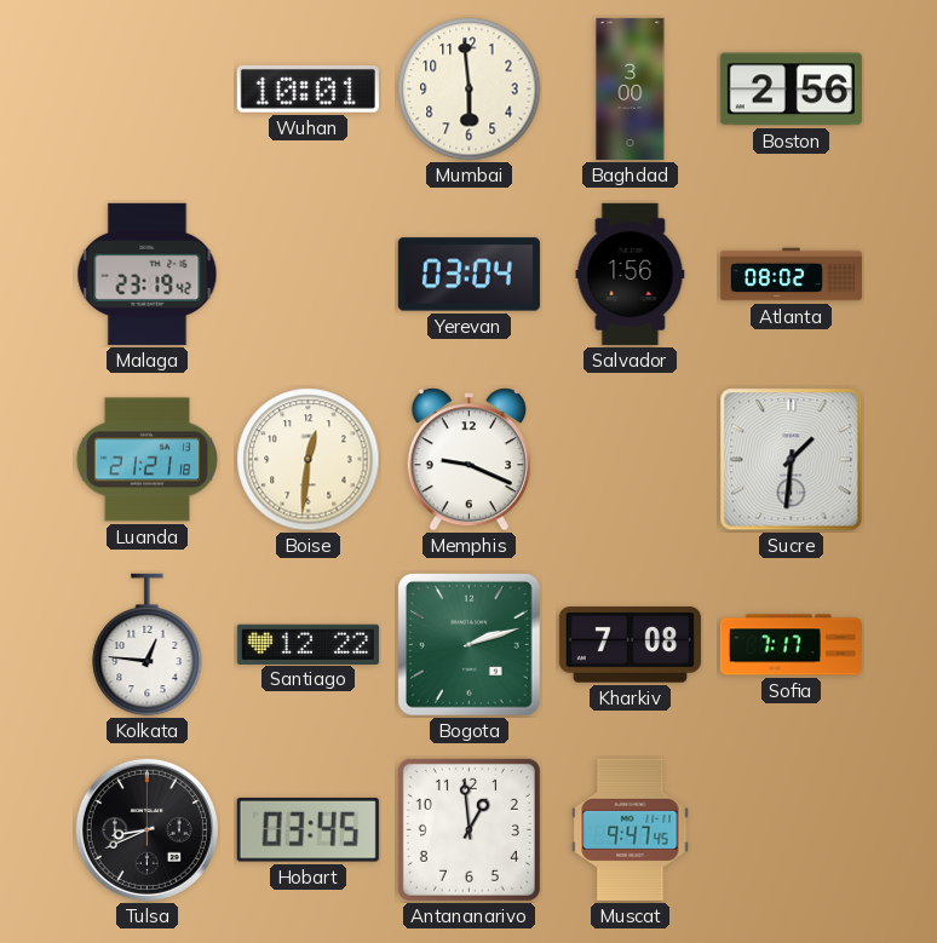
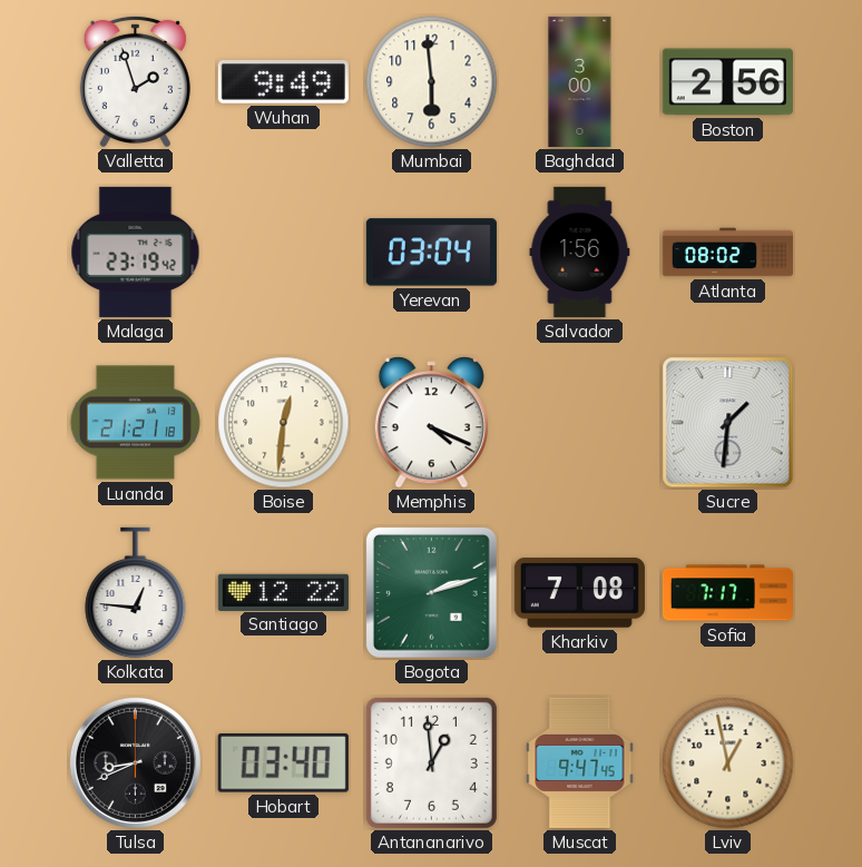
Valletta: none -> 1:57 (135, 81)
Wuhan: 10:01 -> 9:49 (283, 82)
Memphis: 9:19 -> 4:19 (431, 423)
Hobart: 03:45 -> 03:40 (283, 762)
Lviv: none -> 12:58 (728, 763)
